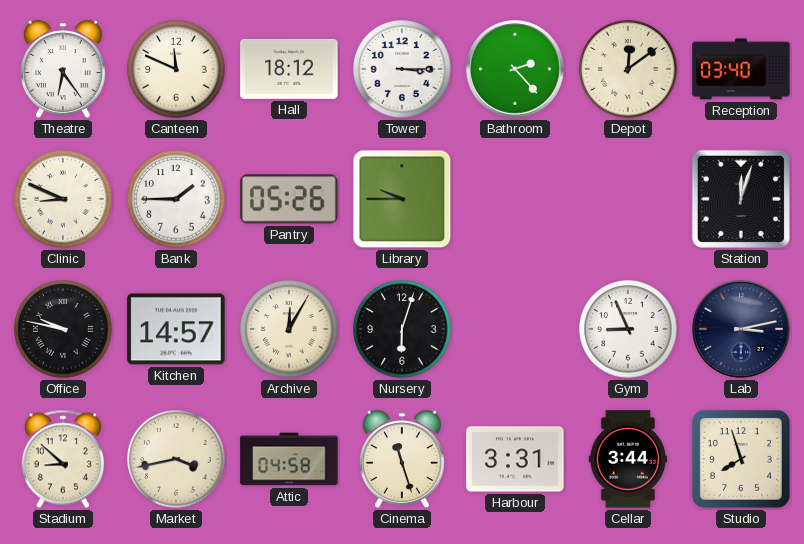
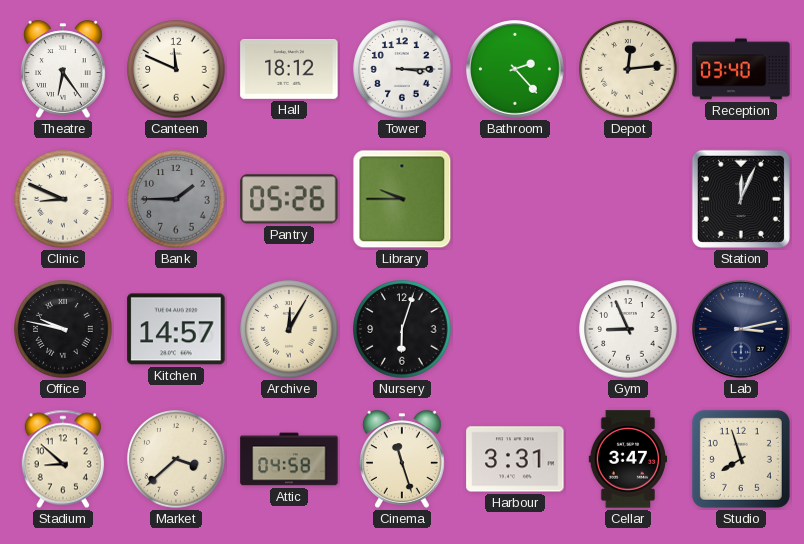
Depot: 12:09 -> 12:14 (628, 69)
Bank dial: white -> grey (176, 199)
Station: 12:03 -> 12:04 (741, 199)
Market: 3:43 -> 3:38 (176, 459)
Cellar: 3:44 -> 3:47 (627, 459)
